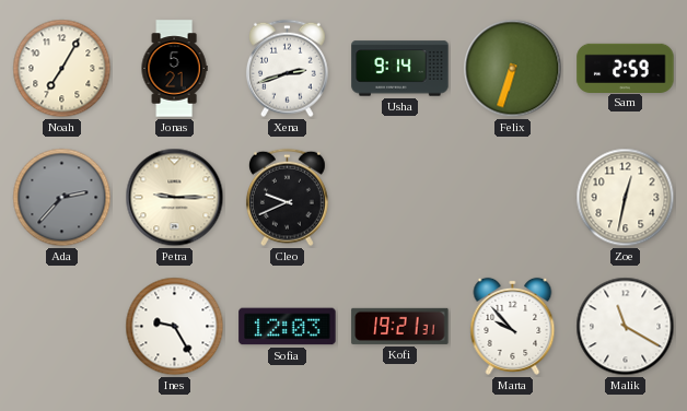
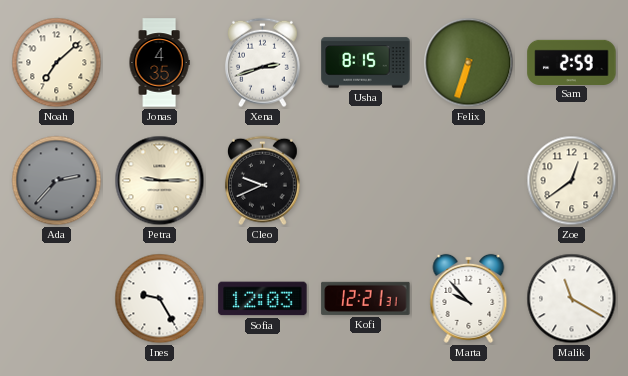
Noah: 7:05 -> 7:08 (57, 63)
Jonas: 5:21 -> 4:35 (159, 63)
Usha: 9:14 -> 8:15 (366, 63)
Zoe: 12:32 -> 12:39 (572, 181)
Kofi: 19:21 -> 12:21 (366, 298)
